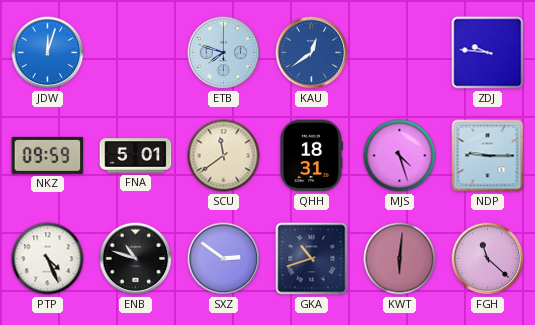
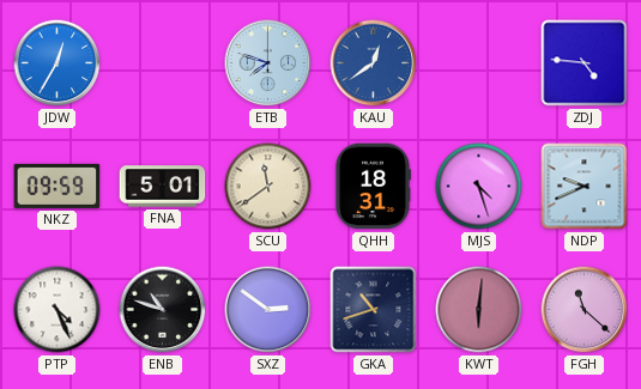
JDW: 12:03 -> 12:35 (58, 63)
ZDJ: 9:46 -> 4:46 (585, 63)
NDP: 9:15 -> 9:41 (585, 187)
